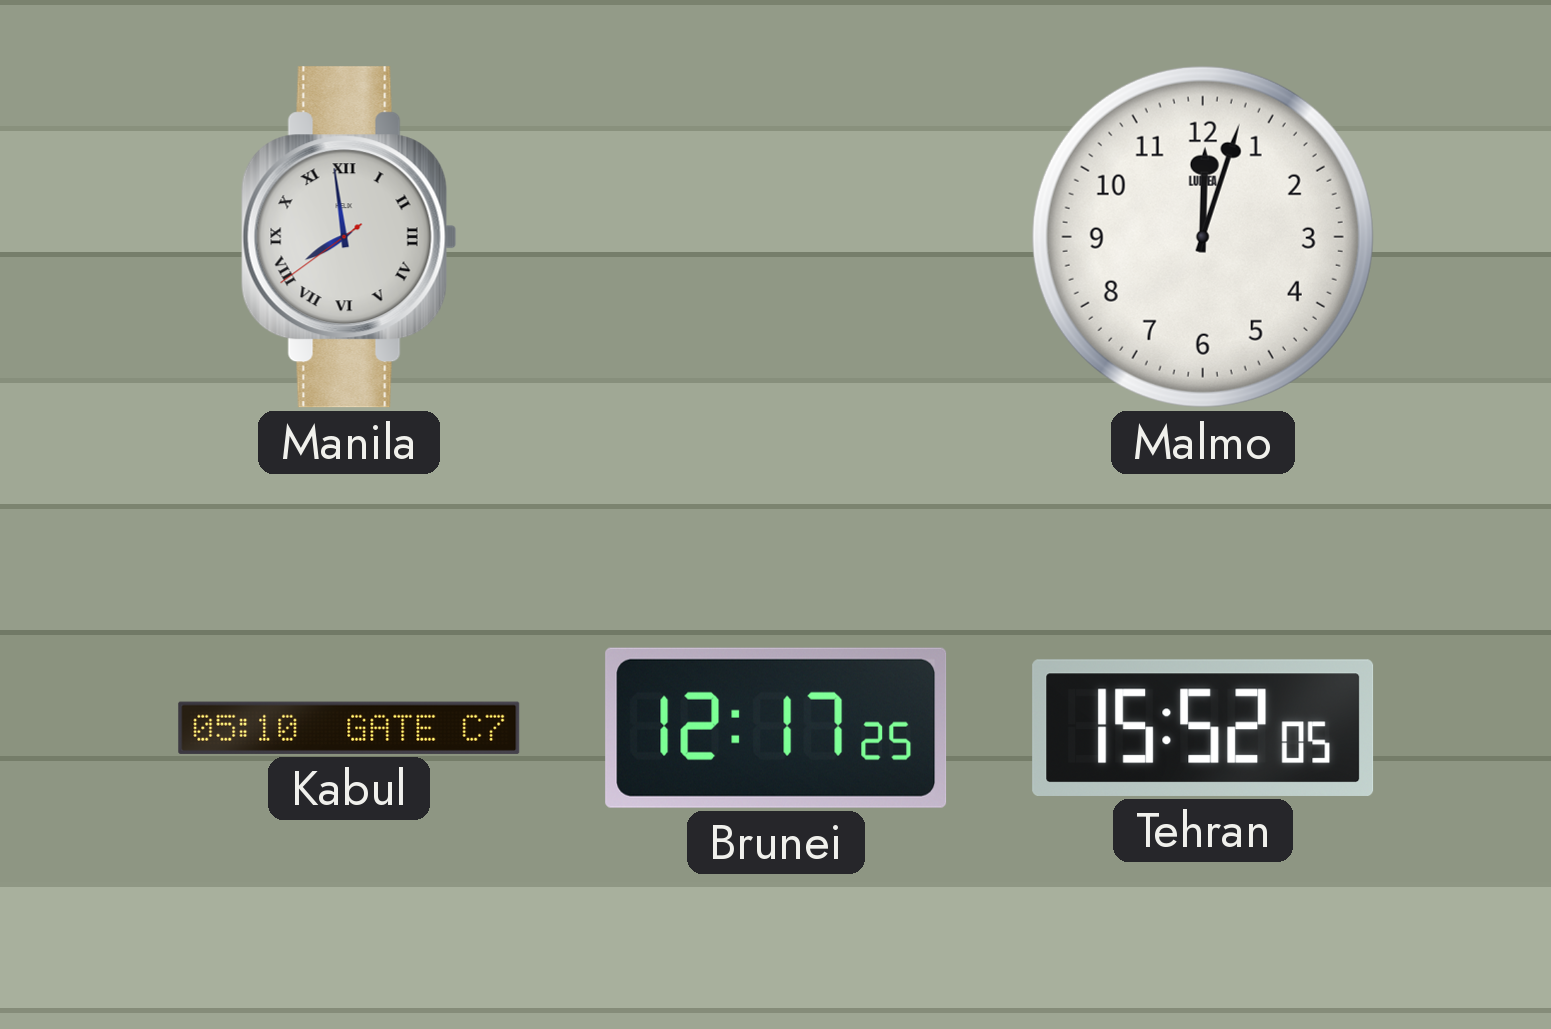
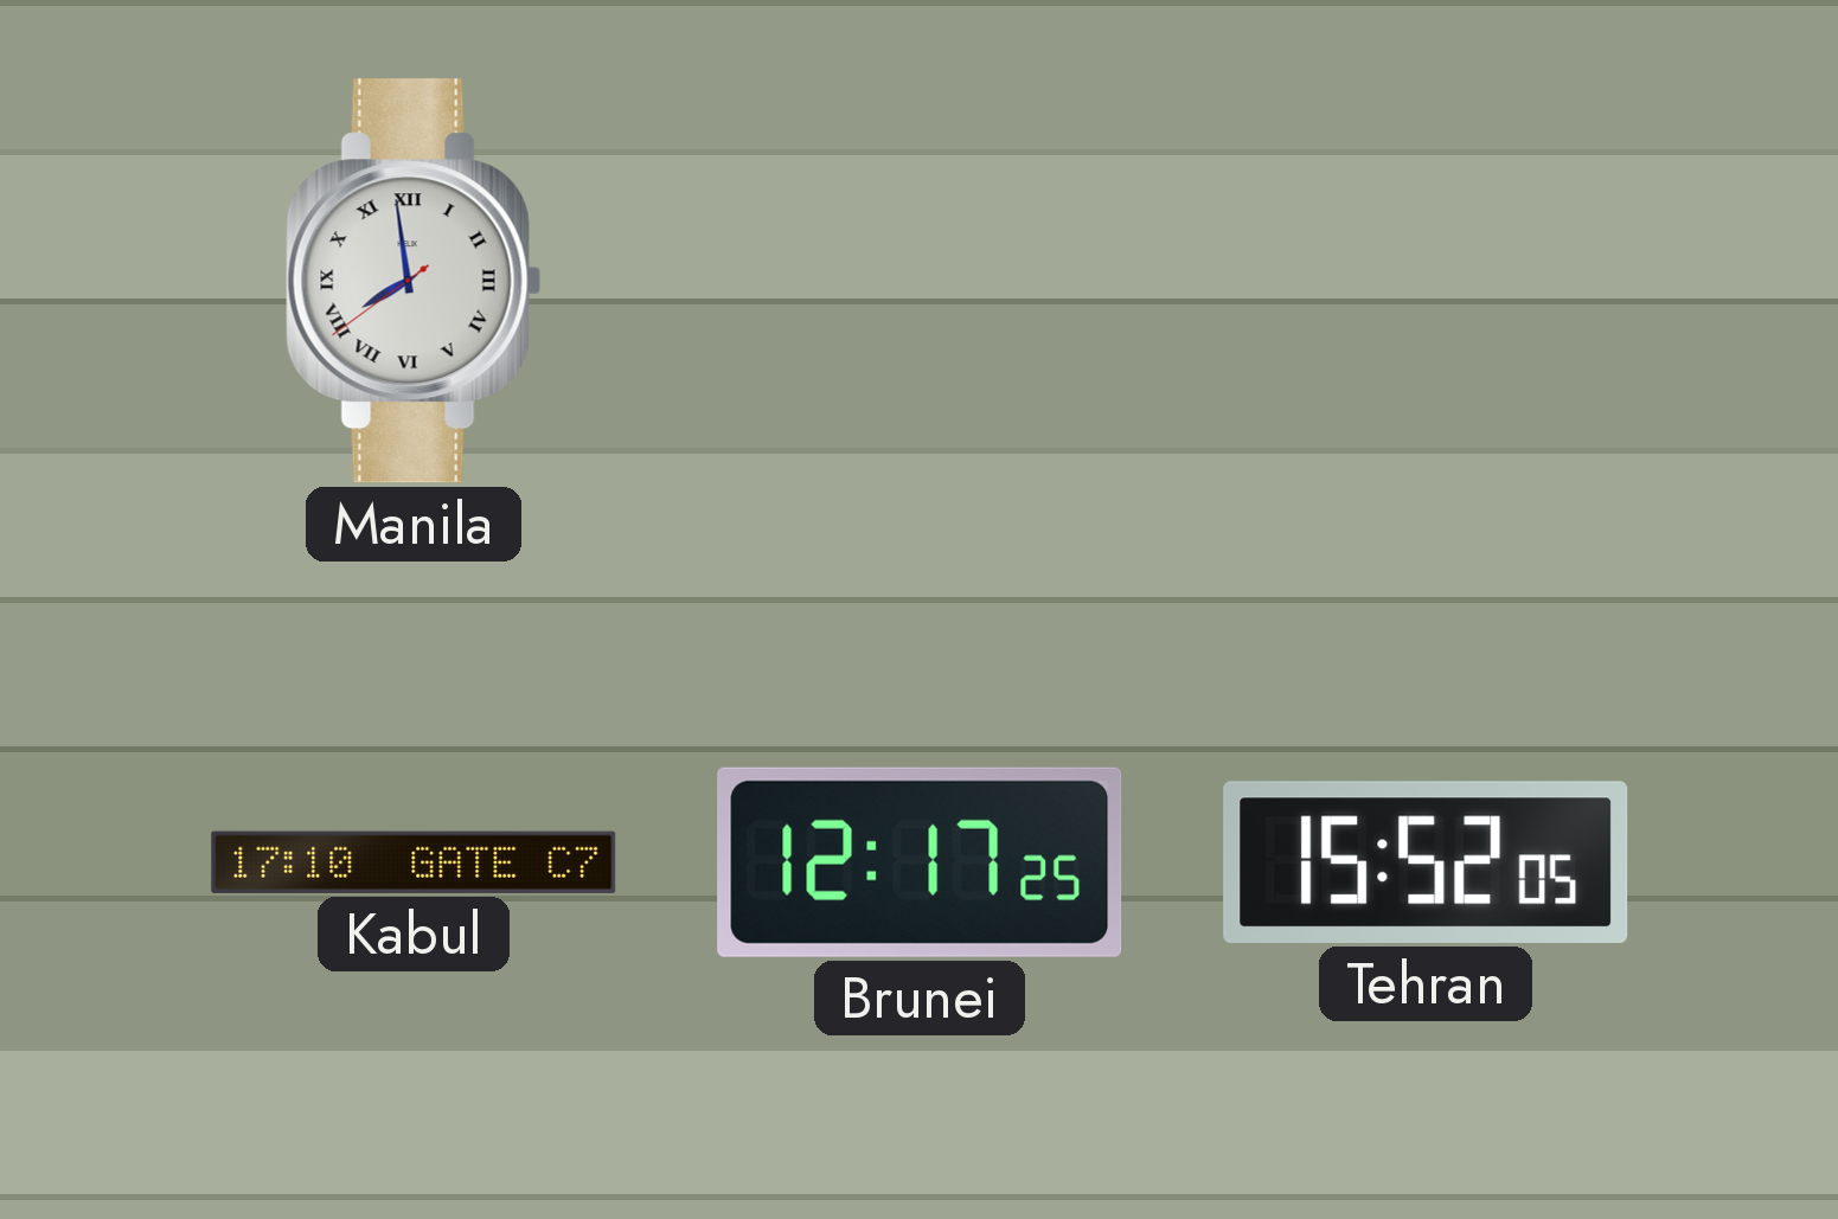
Malmo: 12:03 -> none (1203, 237)
Kabul: 05:10 -> 17:10 (414, 862)
